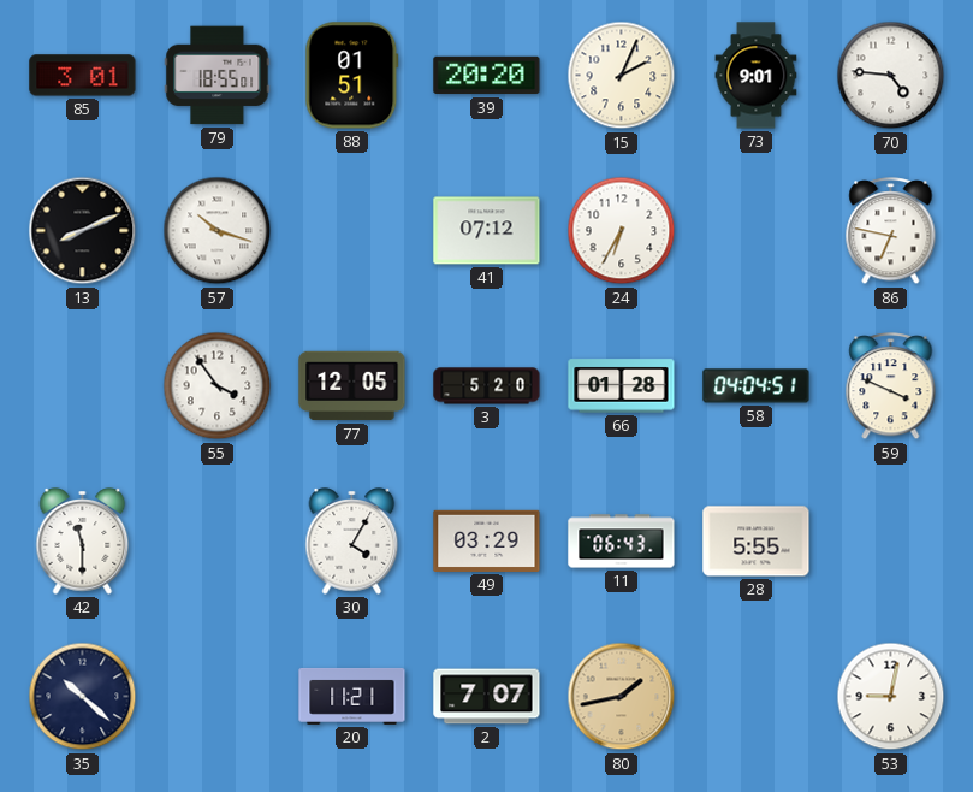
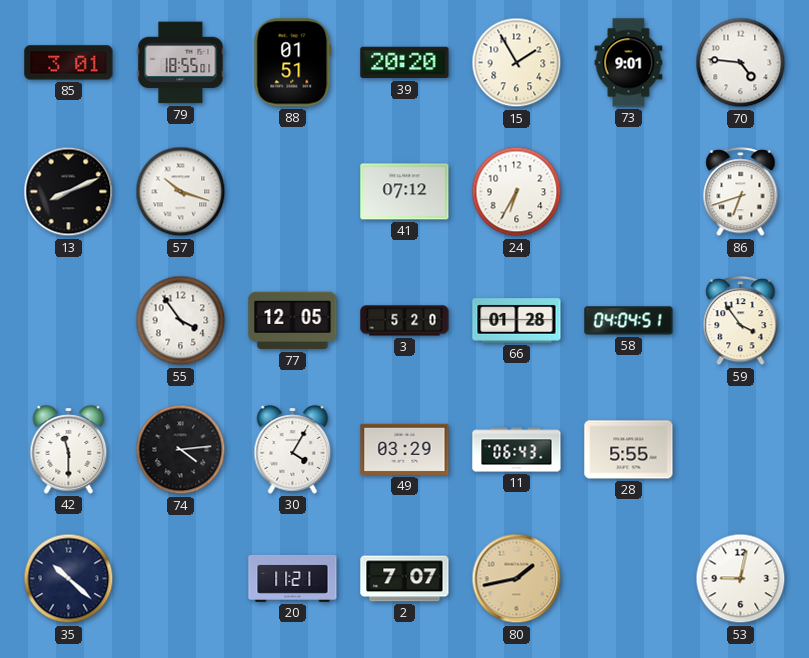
15: 2:04 -> 1:55 (517, 63)
86: 6:47 -> 6:42 (741, 192)
59: 3:49 -> 3:54 (741, 321)
74: none -> 4:14 (181, 450)
